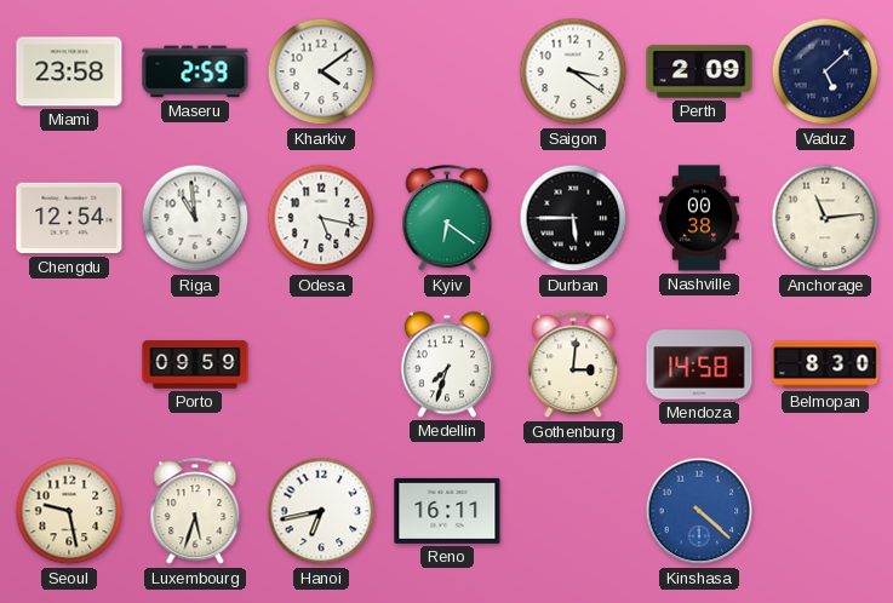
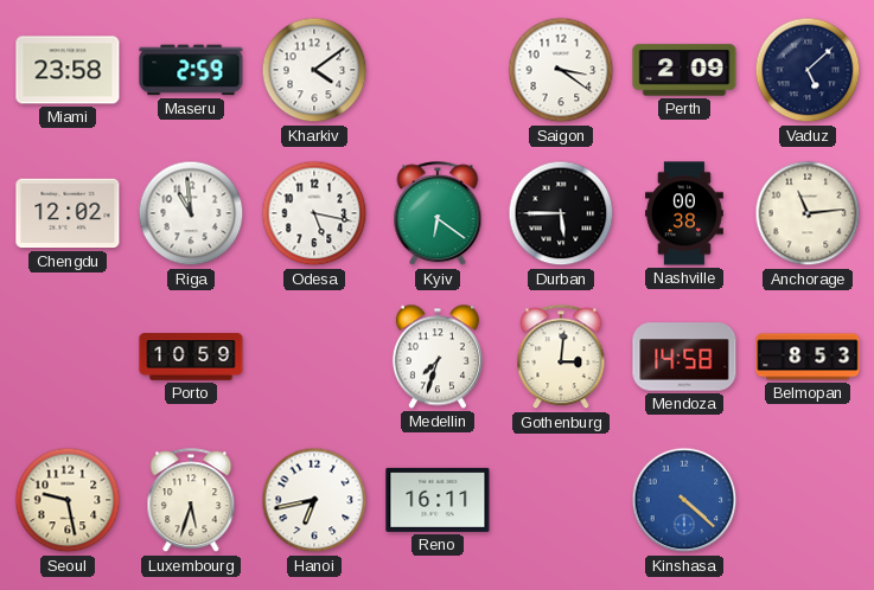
Chengdu: 12:54 -> 12:02 (68, 213)
Porto: 09:59 -> 10:59 (191, 357)
Belmopan: 8:30 -> 8:53 (808, 357)
